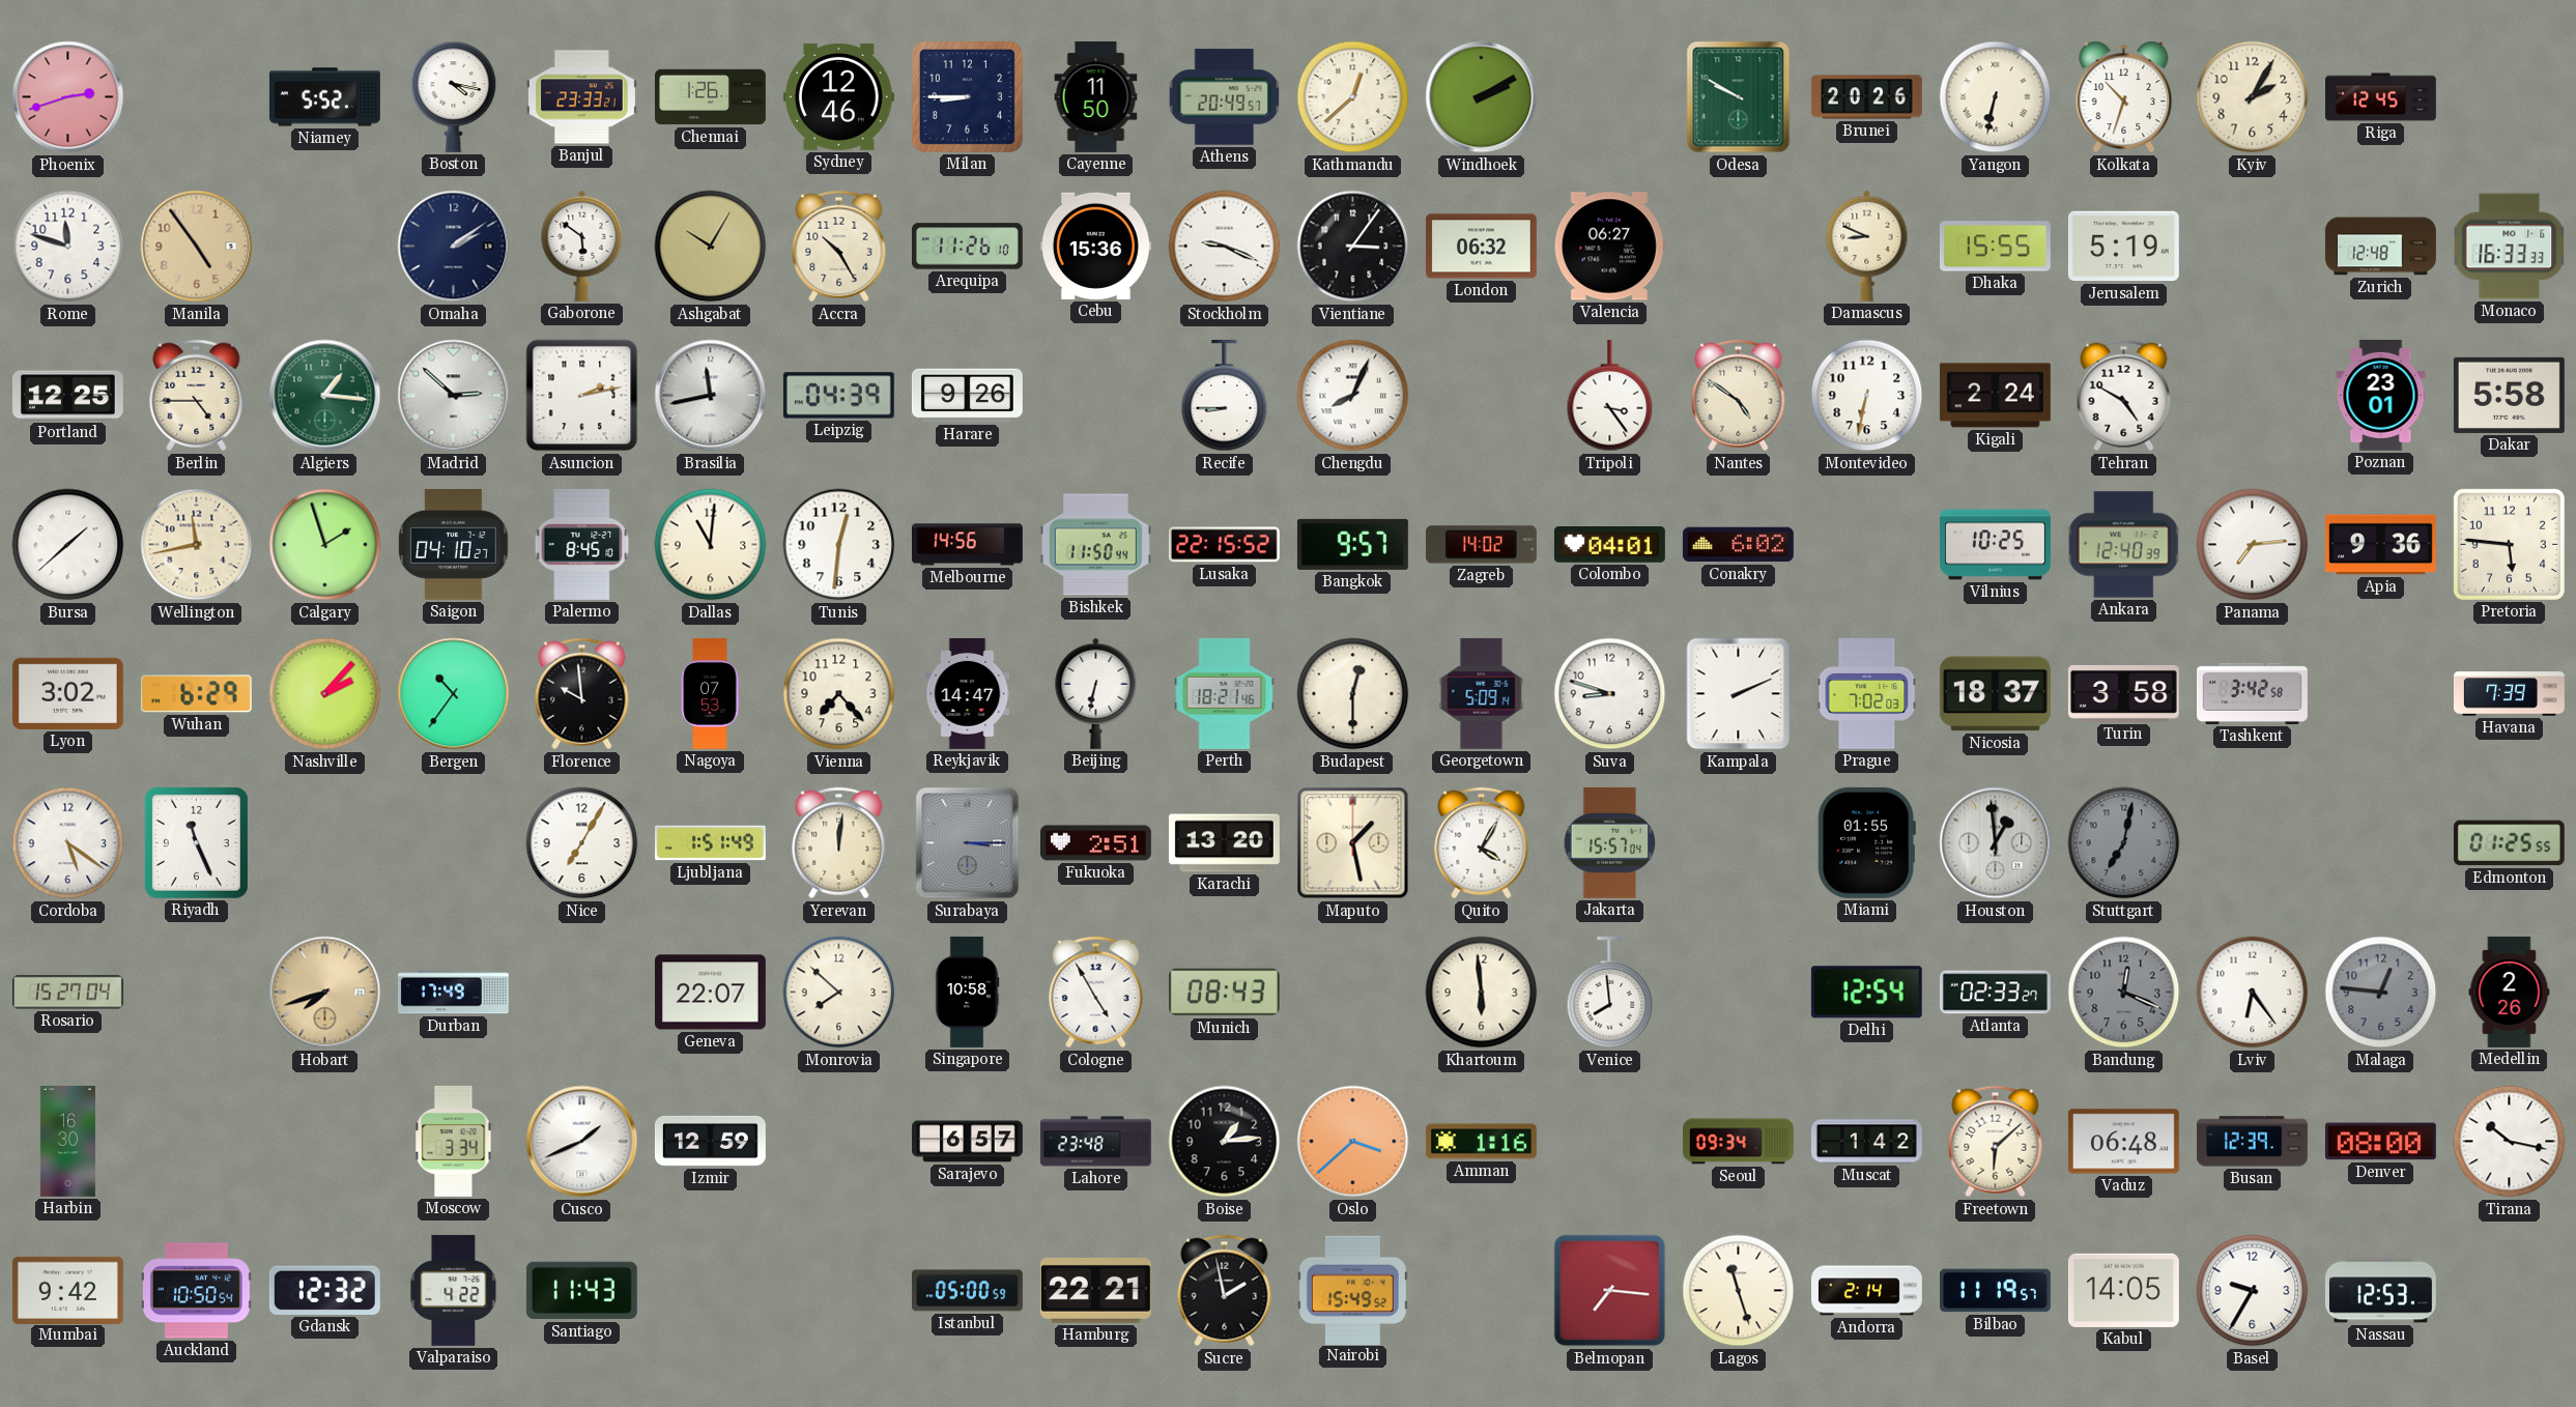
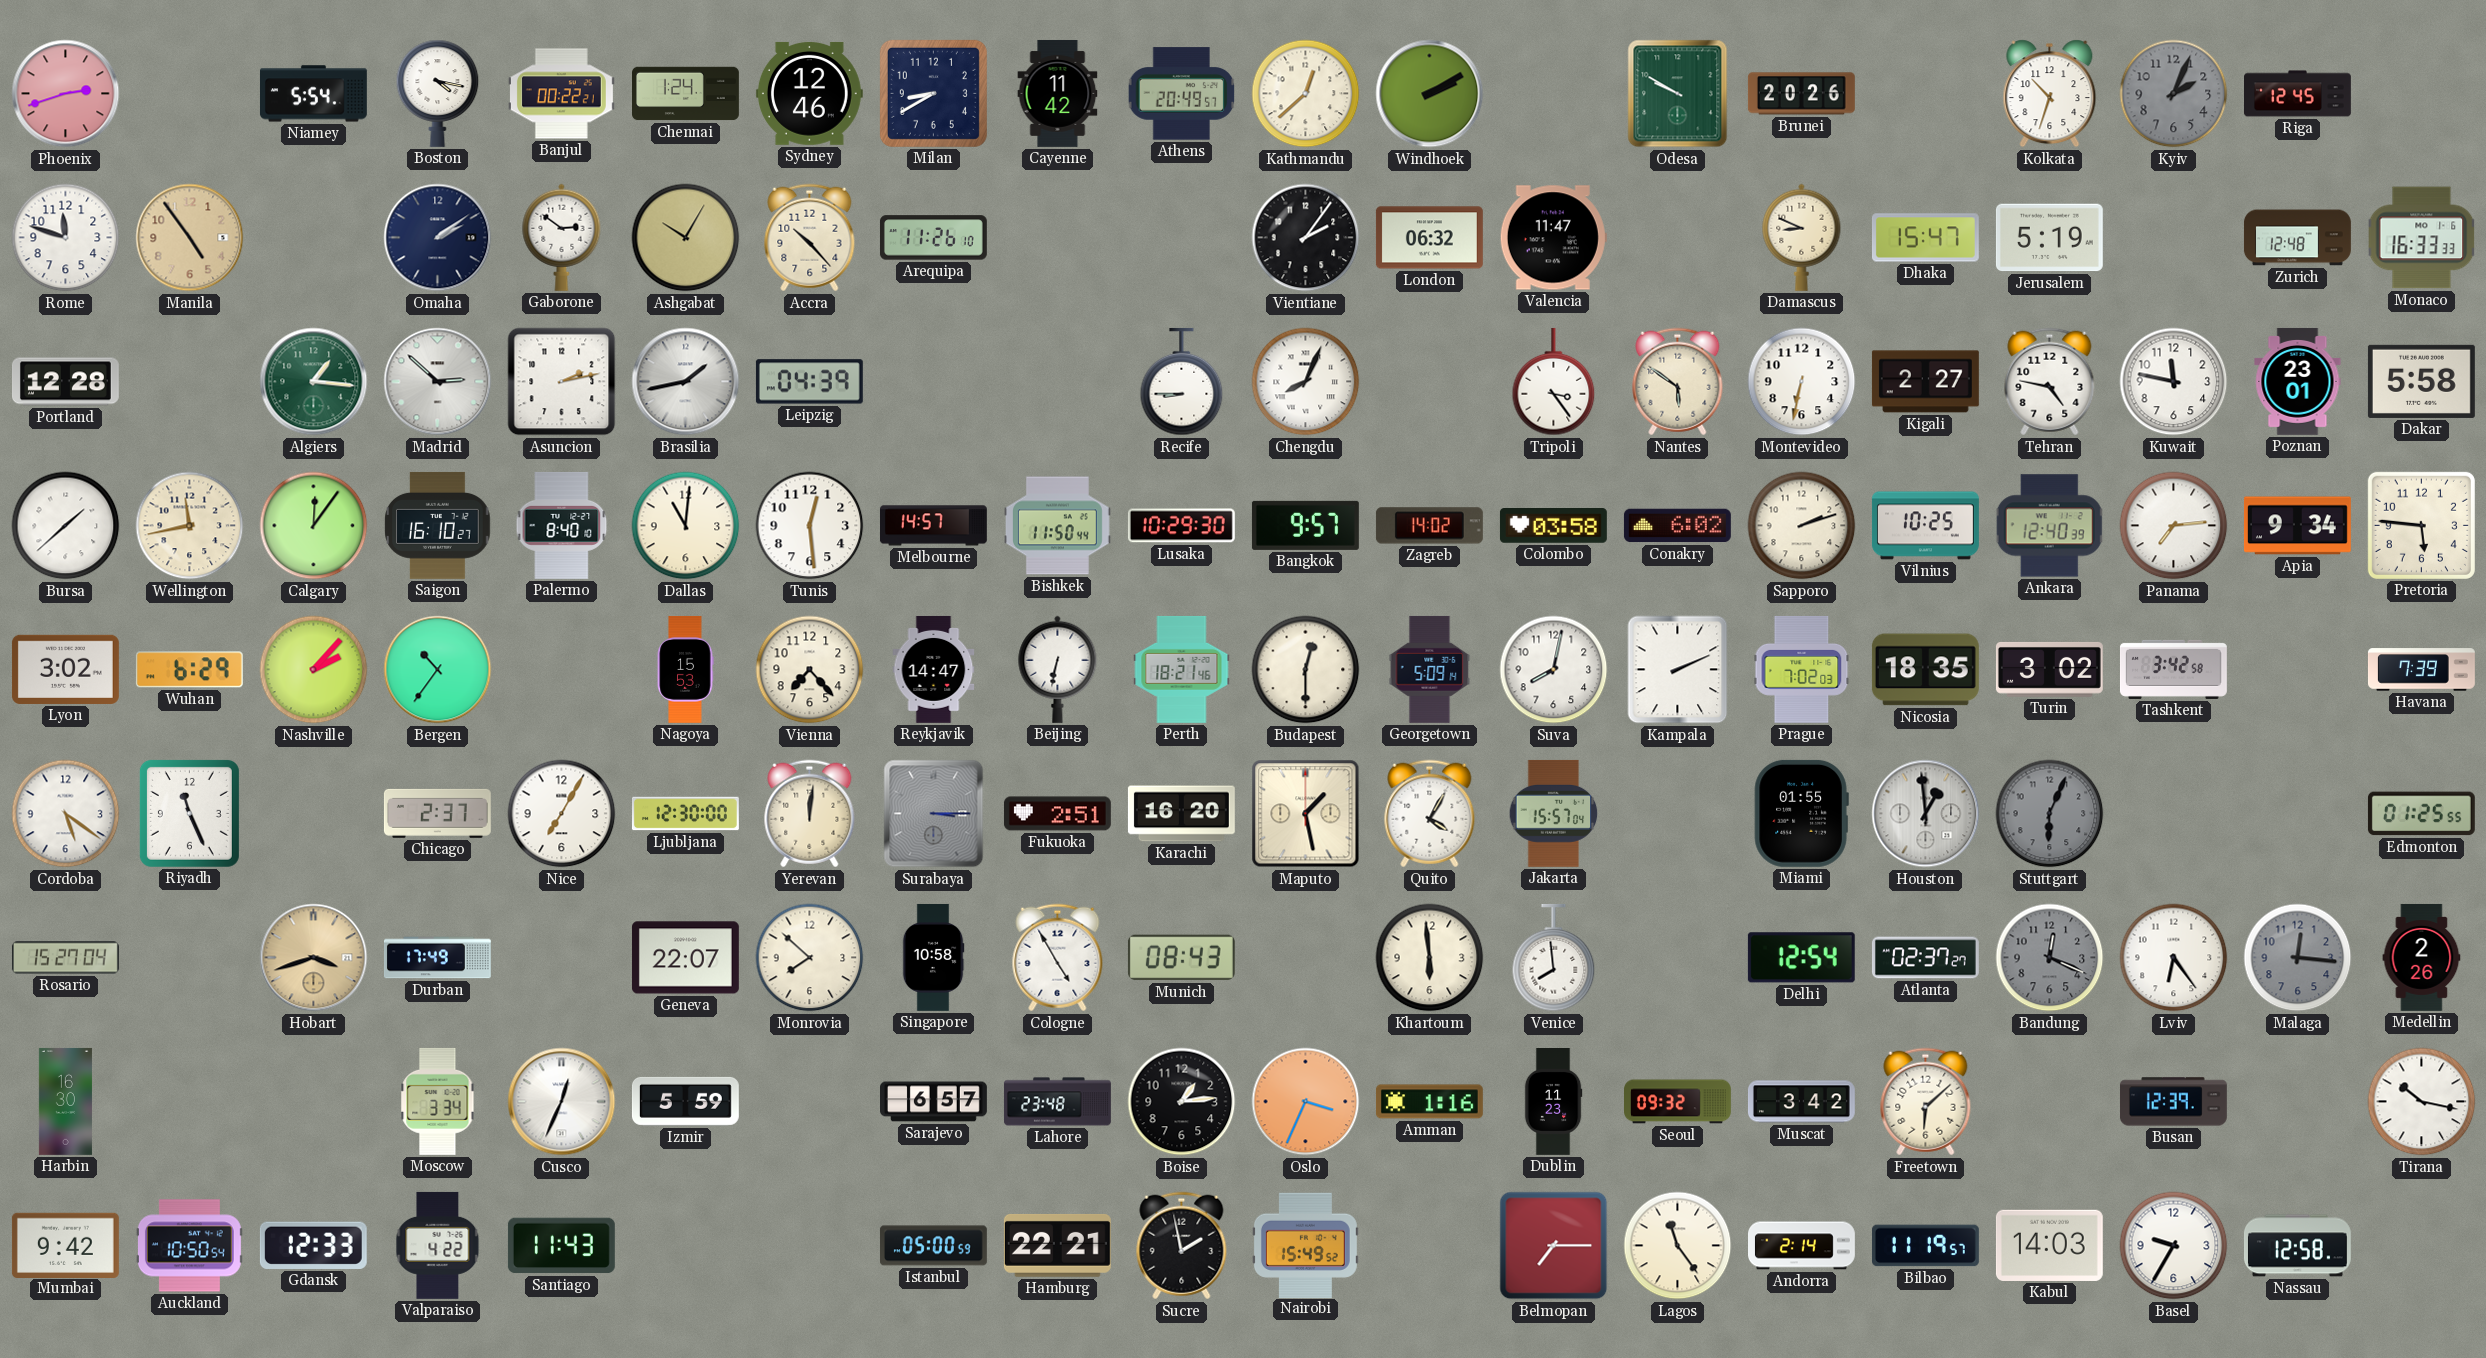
Niamey: 5:52 -> 5:54 (313, 94)
Banjul: 23:33 -> 00:22 (561, 94)
Chennai: 1:26 -> 1:24 (686, 94)
Milan: 8:45 -> 8:40 (933, 93)
Cayenne: 11:50 -> 11:42 (1058, 93)
Yangon: 6:32 -> none (1996, 97)
Kyiv: 2:05 -> 2:04 (2174, 94)
Kyiv dial: cream -> grey (2174, 94)
Gaborone: 5:51 -> 2:51 (562, 237)
Accra: 10:25 -> 10:23 (810, 238)
Cebu: 15:36 -> none (1095, 246)
Stockholm: 9:19 -> none (1225, 247)
Vientiane: 3:06 -> 2:06 (1306, 238)
Valencia: 06:27 -> 11:47 (1553, 238)
Dhaka: 15:55 -> 15:47 (1925, 238)
Portland: 12:25 -> 12:28 (65, 382)
Berlin: 4:45 -> none (197, 396)
Brasilia: 11:43 -> 1:43 (686, 382)
Harare: 9:26 -> none (967, 396)
Nantes: 4:51 -> 5:51 (1678, 382)
Kigali: 2:24 -> 2:27 (1925, 382)
Tehran: 4:50 -> 4:47 (2050, 382)
Kuwait: none -> 11:47 (2174, 382)
Calgary: 1:57 -> 12:06 (314, 526)
Saigon: 04:10 -> 16:10 (438, 525)
Palermo: 8:45 -> 8:40 (562, 525)
Tunis: 12:31 -> 12:29 (810, 526)
Melbourne: 14:56 -> 14:57 (933, 526)
Lusaka: 22:15 -> 10:29 (1181, 526)
Colombo: 04:01 -> 03:58 (1553, 526)
Sapporo: none -> 2:12 (1802, 526)
Apia: 9:36 -> 9:34 (2297, 526)
Florence: 9:59 -> none (582, 694)
Nagoya: 07:53 -> 15:53 (685, 669)
Suva: 8:48 -> 8:02 (1554, 670)
Nicosia: 18:37 -> 18:35 (1925, 670)
Turin: 3:58 -> 3:02 (2049, 669)
Chicago: none -> 2:37 (437, 813)
Ljubljana: 1:51 -> 12:30 (685, 814)
Karachi: 13:20 -> 16:20 (1181, 814)
Stuttgart: 7:02 -> 6:04 (2050, 814)
Hobart: 7:42 -> 3:42 (314, 958)
Atlanta: 02:33 -> 02:37 (1925, 958)
Malaga: 12:46 -> 12:16 (2298, 958)
Cusco: 1:41 -> 12:34 (562, 1102)
Izmir: 12:59 -> 5:59 (685, 1101)
Oslo: 3:38 -> 3:34 (1306, 1102)
Dublin: none -> 11:23 (1553, 1102)
Seoul: 09:34 -> 09:32 (1678, 1102)
Muscat: 1:42 -> 3:42 (1801, 1102)
Vaduz: 06:48 -> none (2123, 1142)
Denver: 08:00 -> none (2380, 1142)
Gdansk: 12:32 -> 12:33 (313, 1245)
Belmopan: 7:16 -> 7:15 (1554, 1246)
Lagos: 11:27 -> 11:24 (1678, 1246)
Kabul: 14:05 -> 14:03 (2049, 1245)
Nassau: 12:53 -> 12:58 (2297, 1246)
